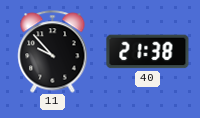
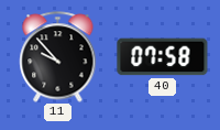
40: 21:38 -> 07:58 (163, 57)
